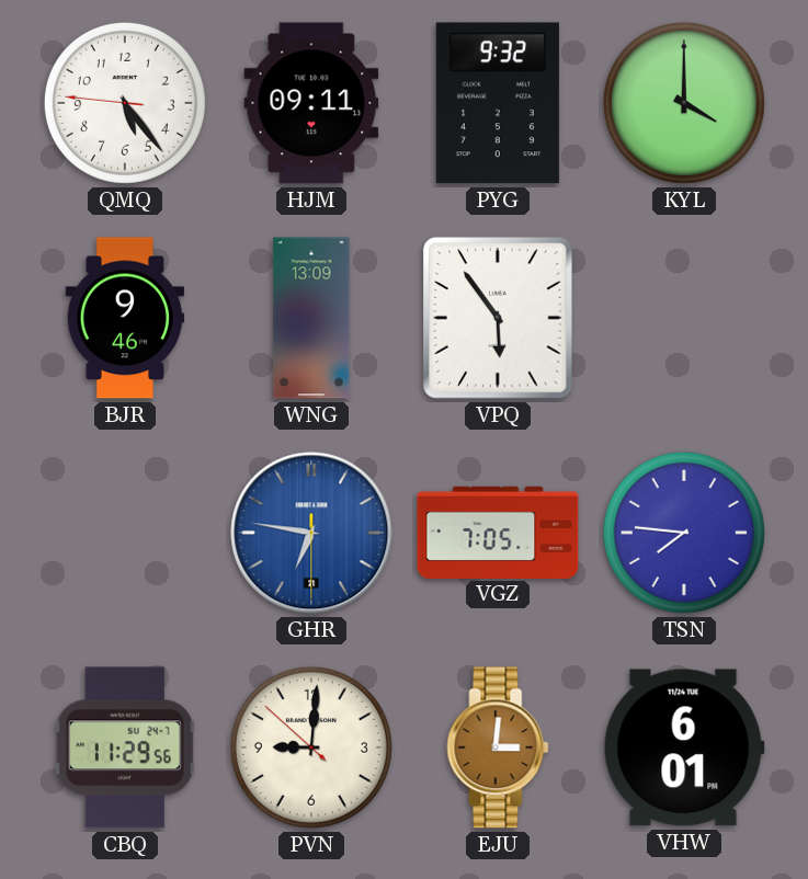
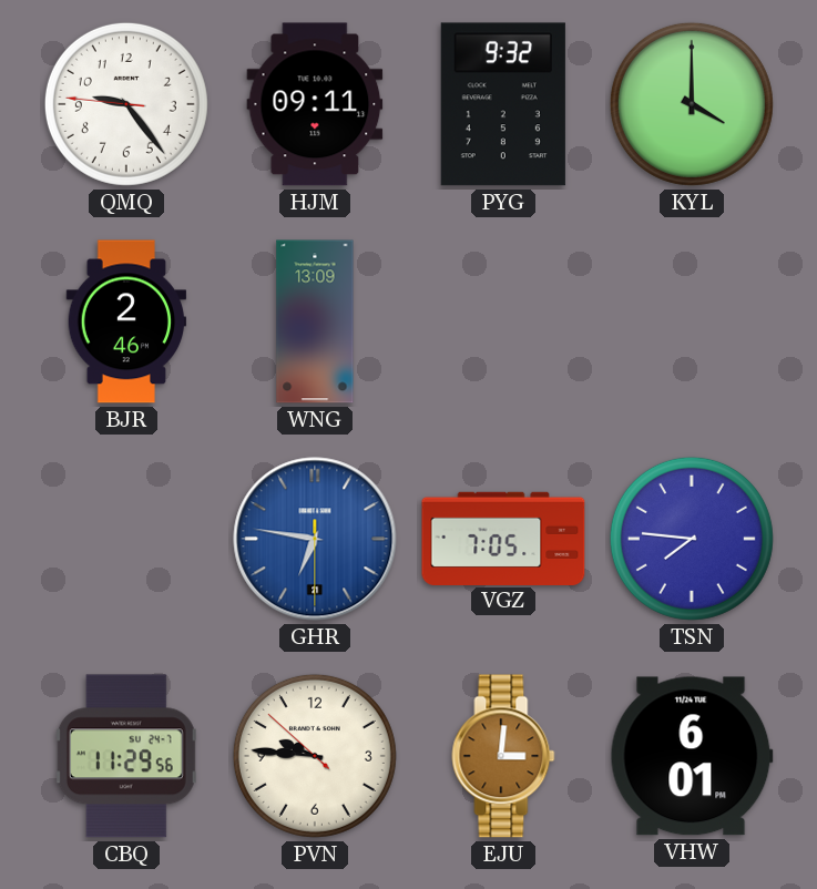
QMQ: 5:23 -> 9:23 (126, 104)
BJR: 9:46 -> 2:46 (126, 321)
VPQ: 5:54 -> none (499, 318)
PVN: 9:00 -> 9:45 (315, 756)
